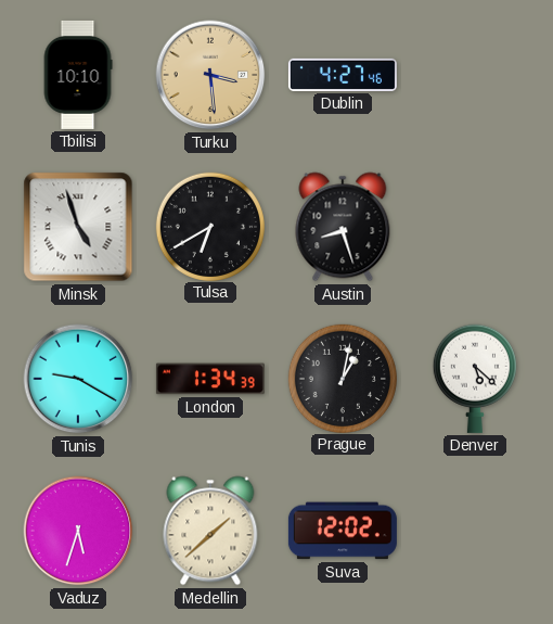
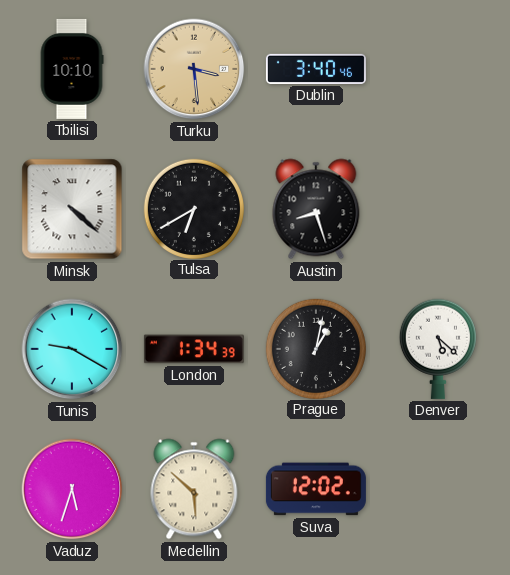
Dublin: 4:27 -> 3:40 (316, 69)
Minsk: 4:57 -> 4:22 (72, 209)
Medellin: 1:38 -> 5:52 (194, 489)
